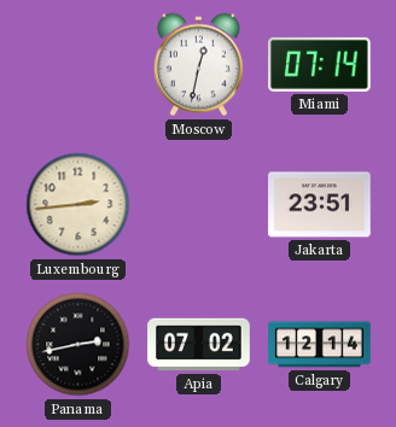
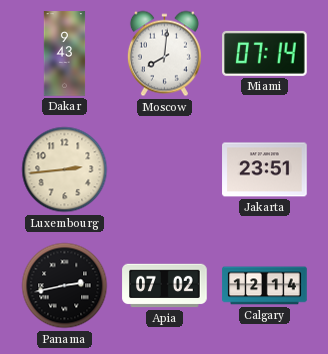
Dakar: none -> 9:43 (65, 54)
Moscow: 12:32 -> 8:01 (164, 54)
